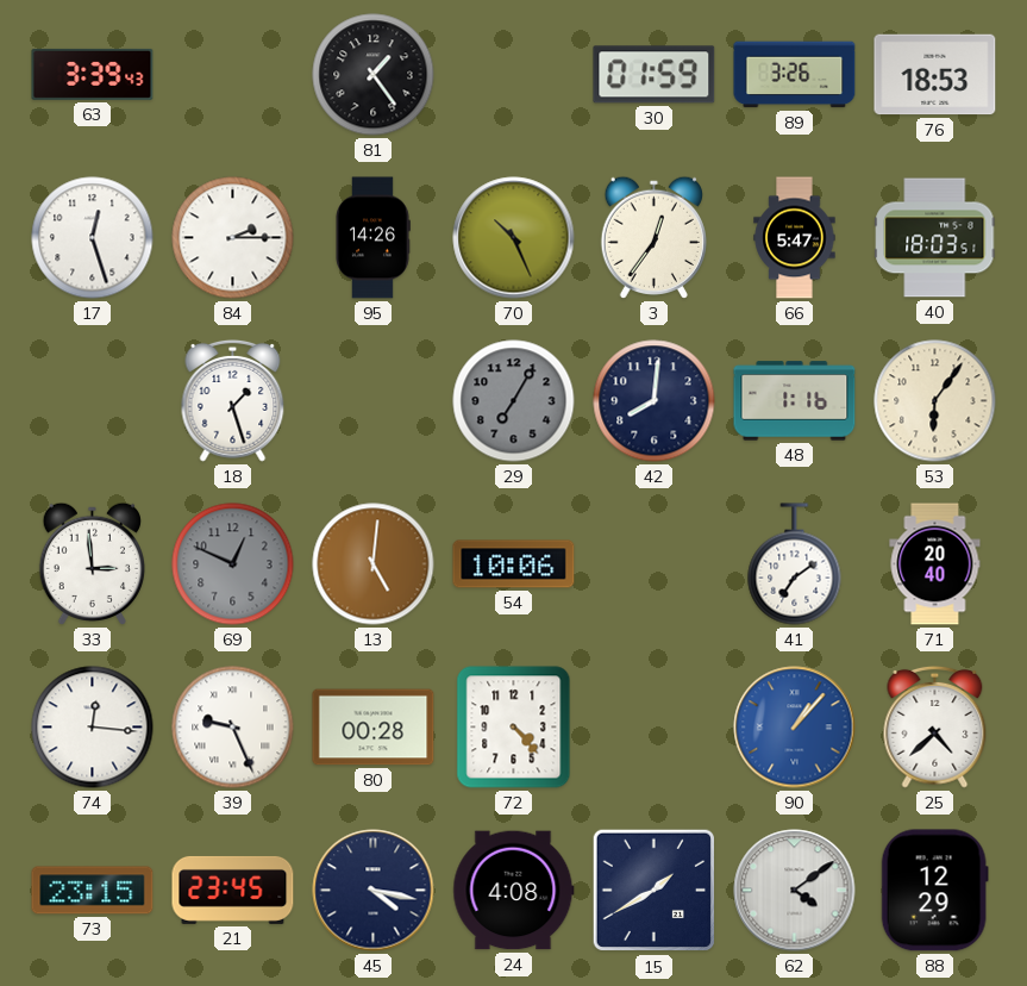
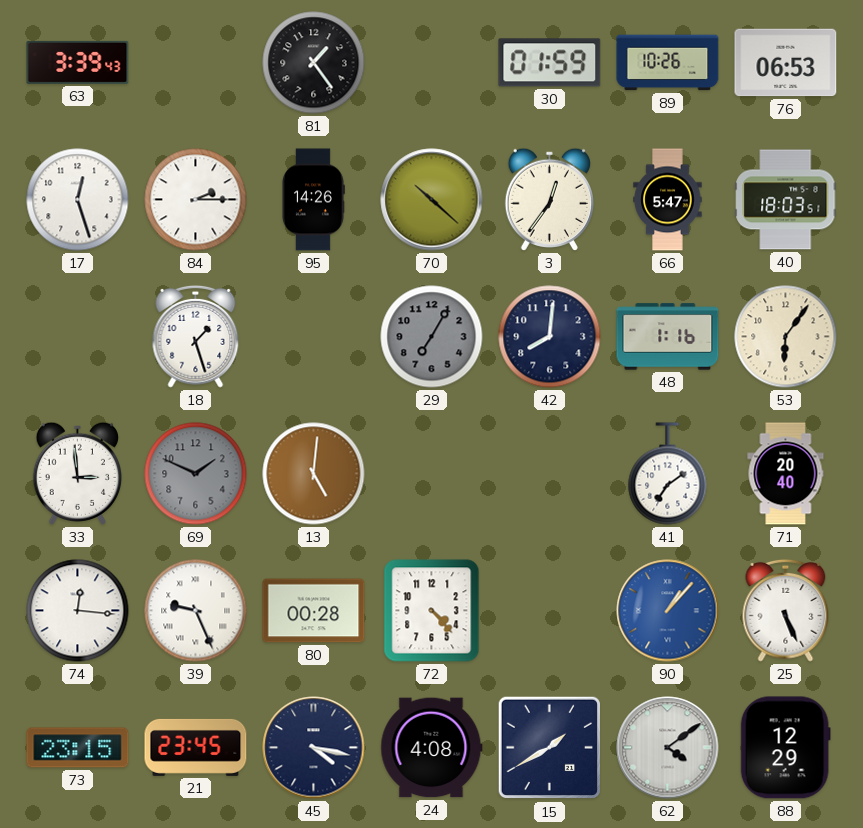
89: 3:26 -> 10:26 (668, 63)
76: 18:53 -> 06:53 (786, 63)
70: 10:26 -> 10:22 (432, 200)
69: 12:49 -> 1:49 (196, 474)
54: 10:06 -> none (514, 564)
25: 4:38 -> 5:26 (786, 610)
